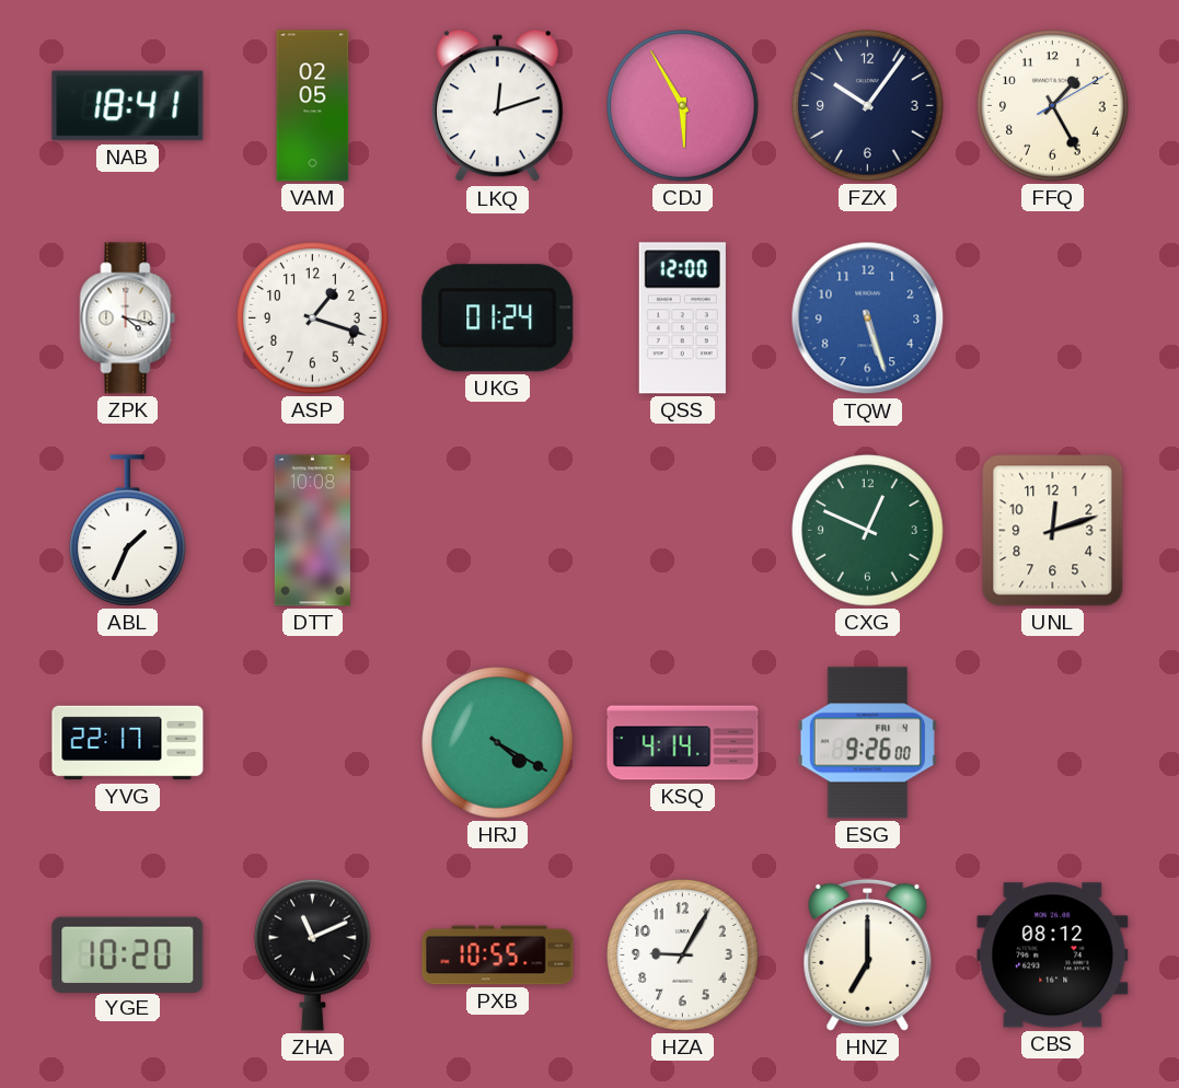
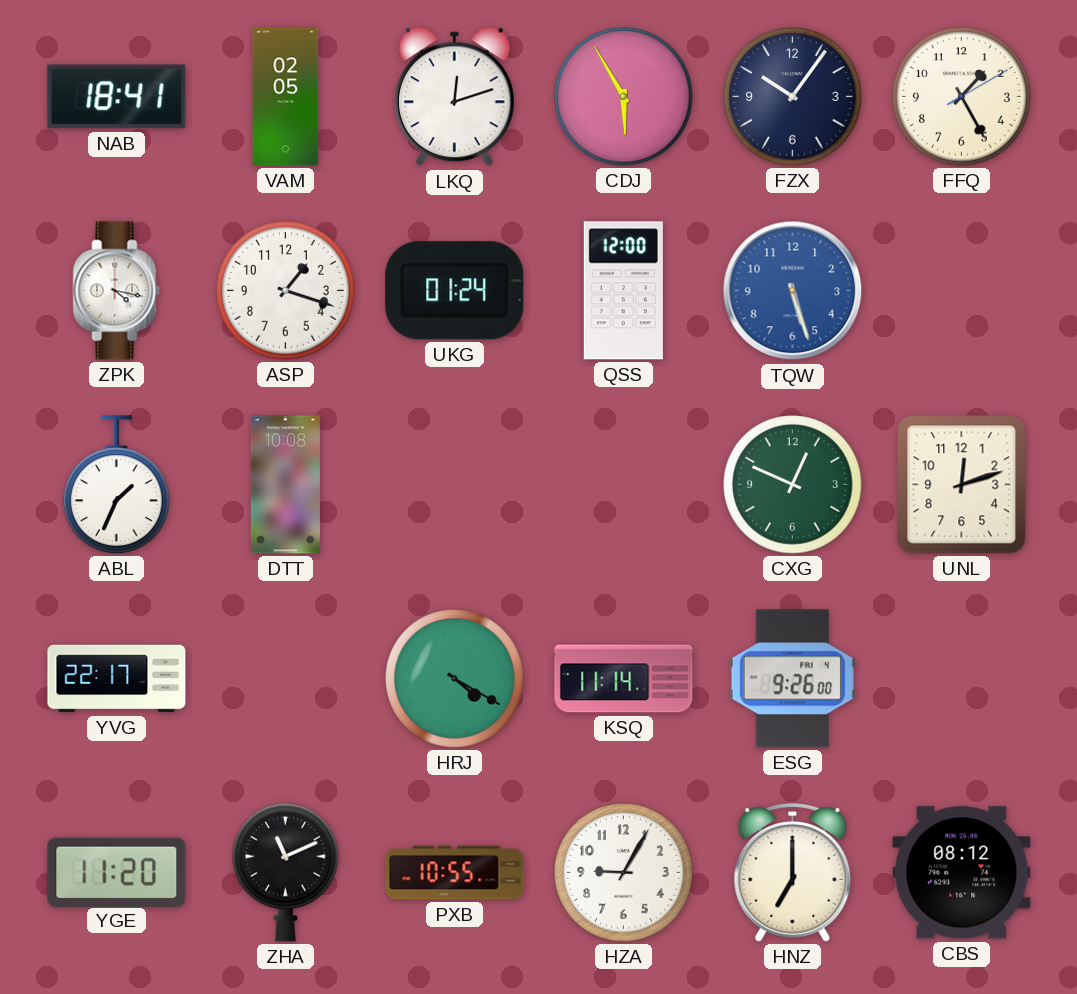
KSQ: 4:14 -> 11:14 (624, 679)
YGE: 10:20 -> 11:20 (117, 872)
